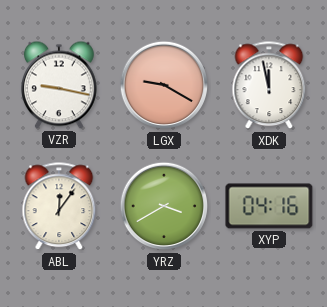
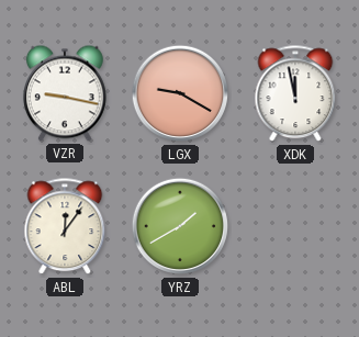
YRZ: 3:40 -> 1:40 (180, 226)
XYP: 04:16 -> none (269, 206)
